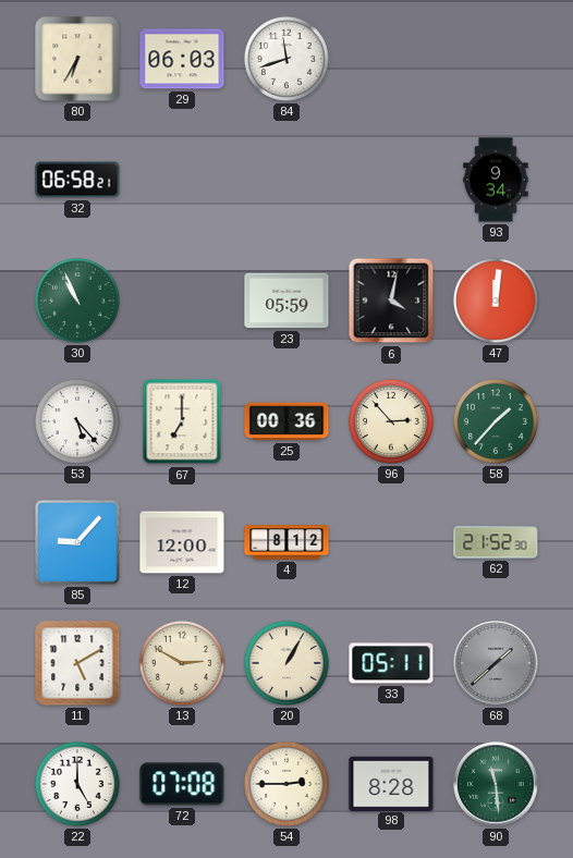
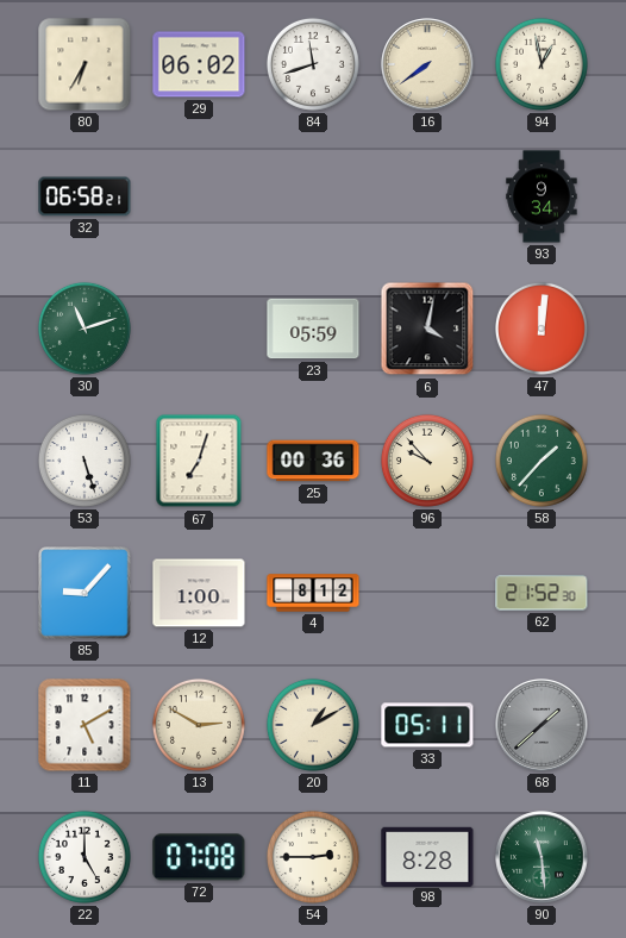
29: 06:03 -> 06:02 (199, 64)
16: none -> 7:39 (427, 64)
94: none -> 12:58 (542, 64)
30: 10:56 -> 11:12 (84, 329)
53: 5:23 -> 5:27 (84, 461)
67: 7:00 -> 7:03 (199, 461)
96: 2:53 -> 9:53 (427, 461)
12: 12:00 -> 1:00 (199, 593)
20: 1:05 -> 1:10 (313, 725)
